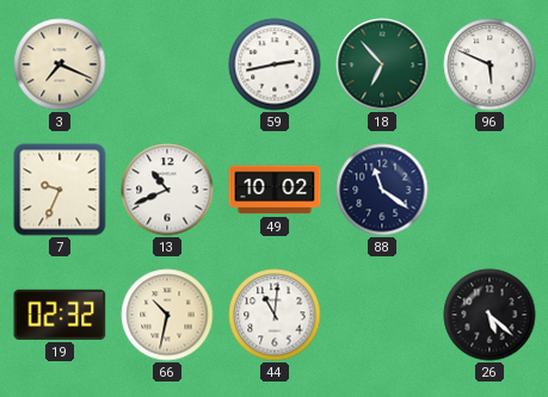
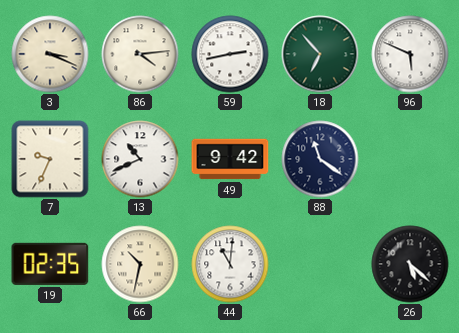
3: 7:19 -> 3:19 (50, 54)
86: none -> 4:14 (140, 54)
49: 10:02 -> 9:42 (230, 159)
19: 02:32 -> 02:35 (50, 264)
